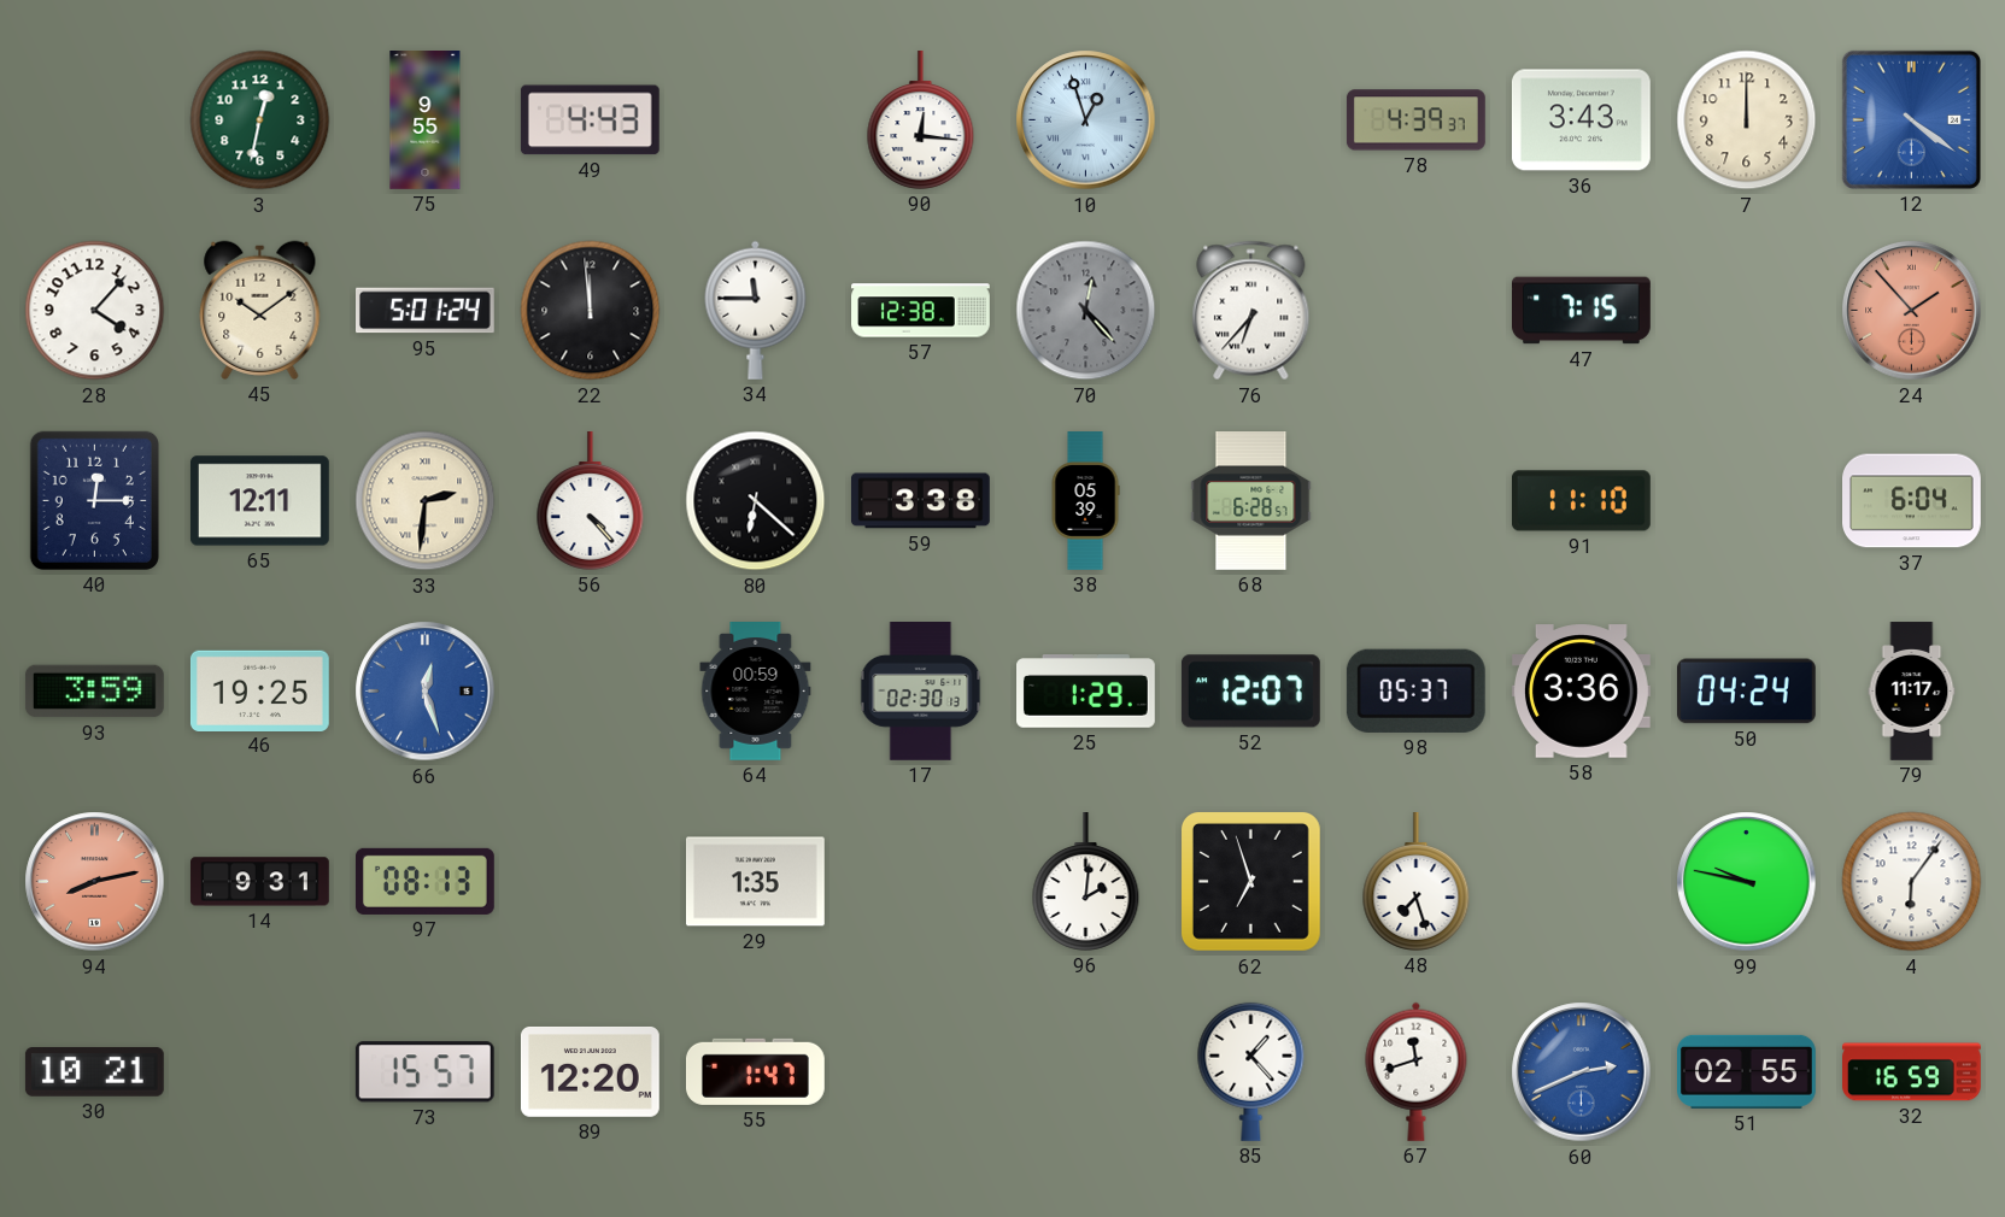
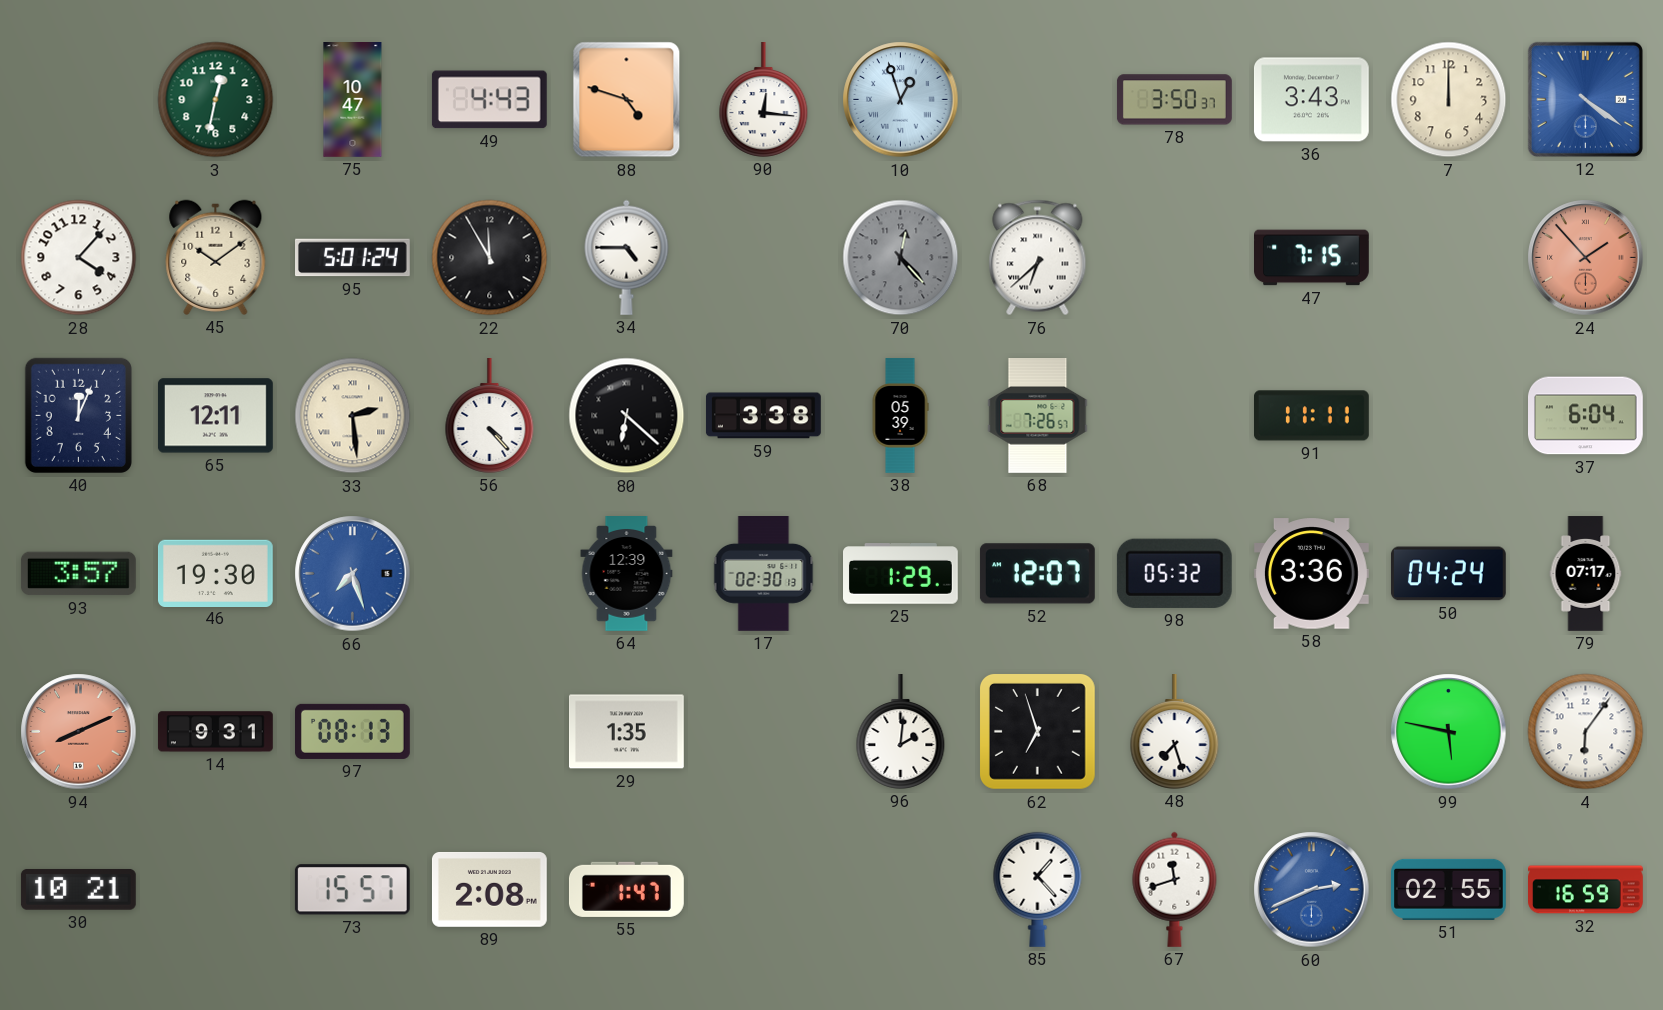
75: 9:55 -> 10:47 (353, 100)
88: none -> 4:48 (627, 100)
78: 4:39 -> 3:50 (1175, 100)
22: 11:59 -> 11:55 (490, 258)
34: 11:45 -> 4:45 (627, 257)
57: 12:38 -> none (921, 311)
76: 6:37 -> 6:38 (1038, 258)
40: 12:15 -> 12:04 (78, 415)
33: 2:31 -> 2:29 (353, 416)
68: 6:28 -> 7:26 (1038, 416)
91: 11:10 -> 11:11 (1312, 416)
93: 3:59 -> 3:57 (78, 574)
46: 19:25 -> 19:30 (215, 573)
66: 12:27 -> 7:27 (353, 574)
64: 00:59 -> 12:39 (627, 574)
98: 05:37 -> 05:32 (1174, 573)
79: 11:17 -> 07:17 (1586, 574)
94: 8:13 -> 8:11 (79, 732)
99: 9:47 -> 5:47 (1449, 732)
89: 12:20 -> 2:08 (489, 889)
